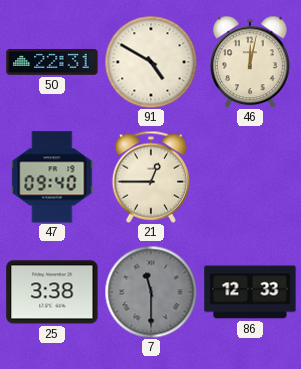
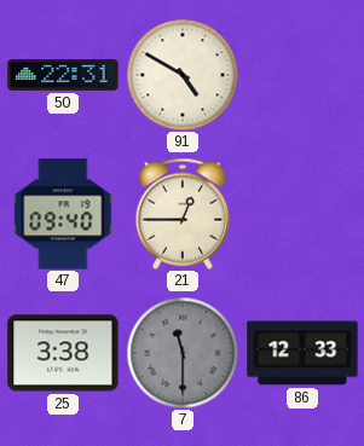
46: 12:02 -> none (251, 62)
